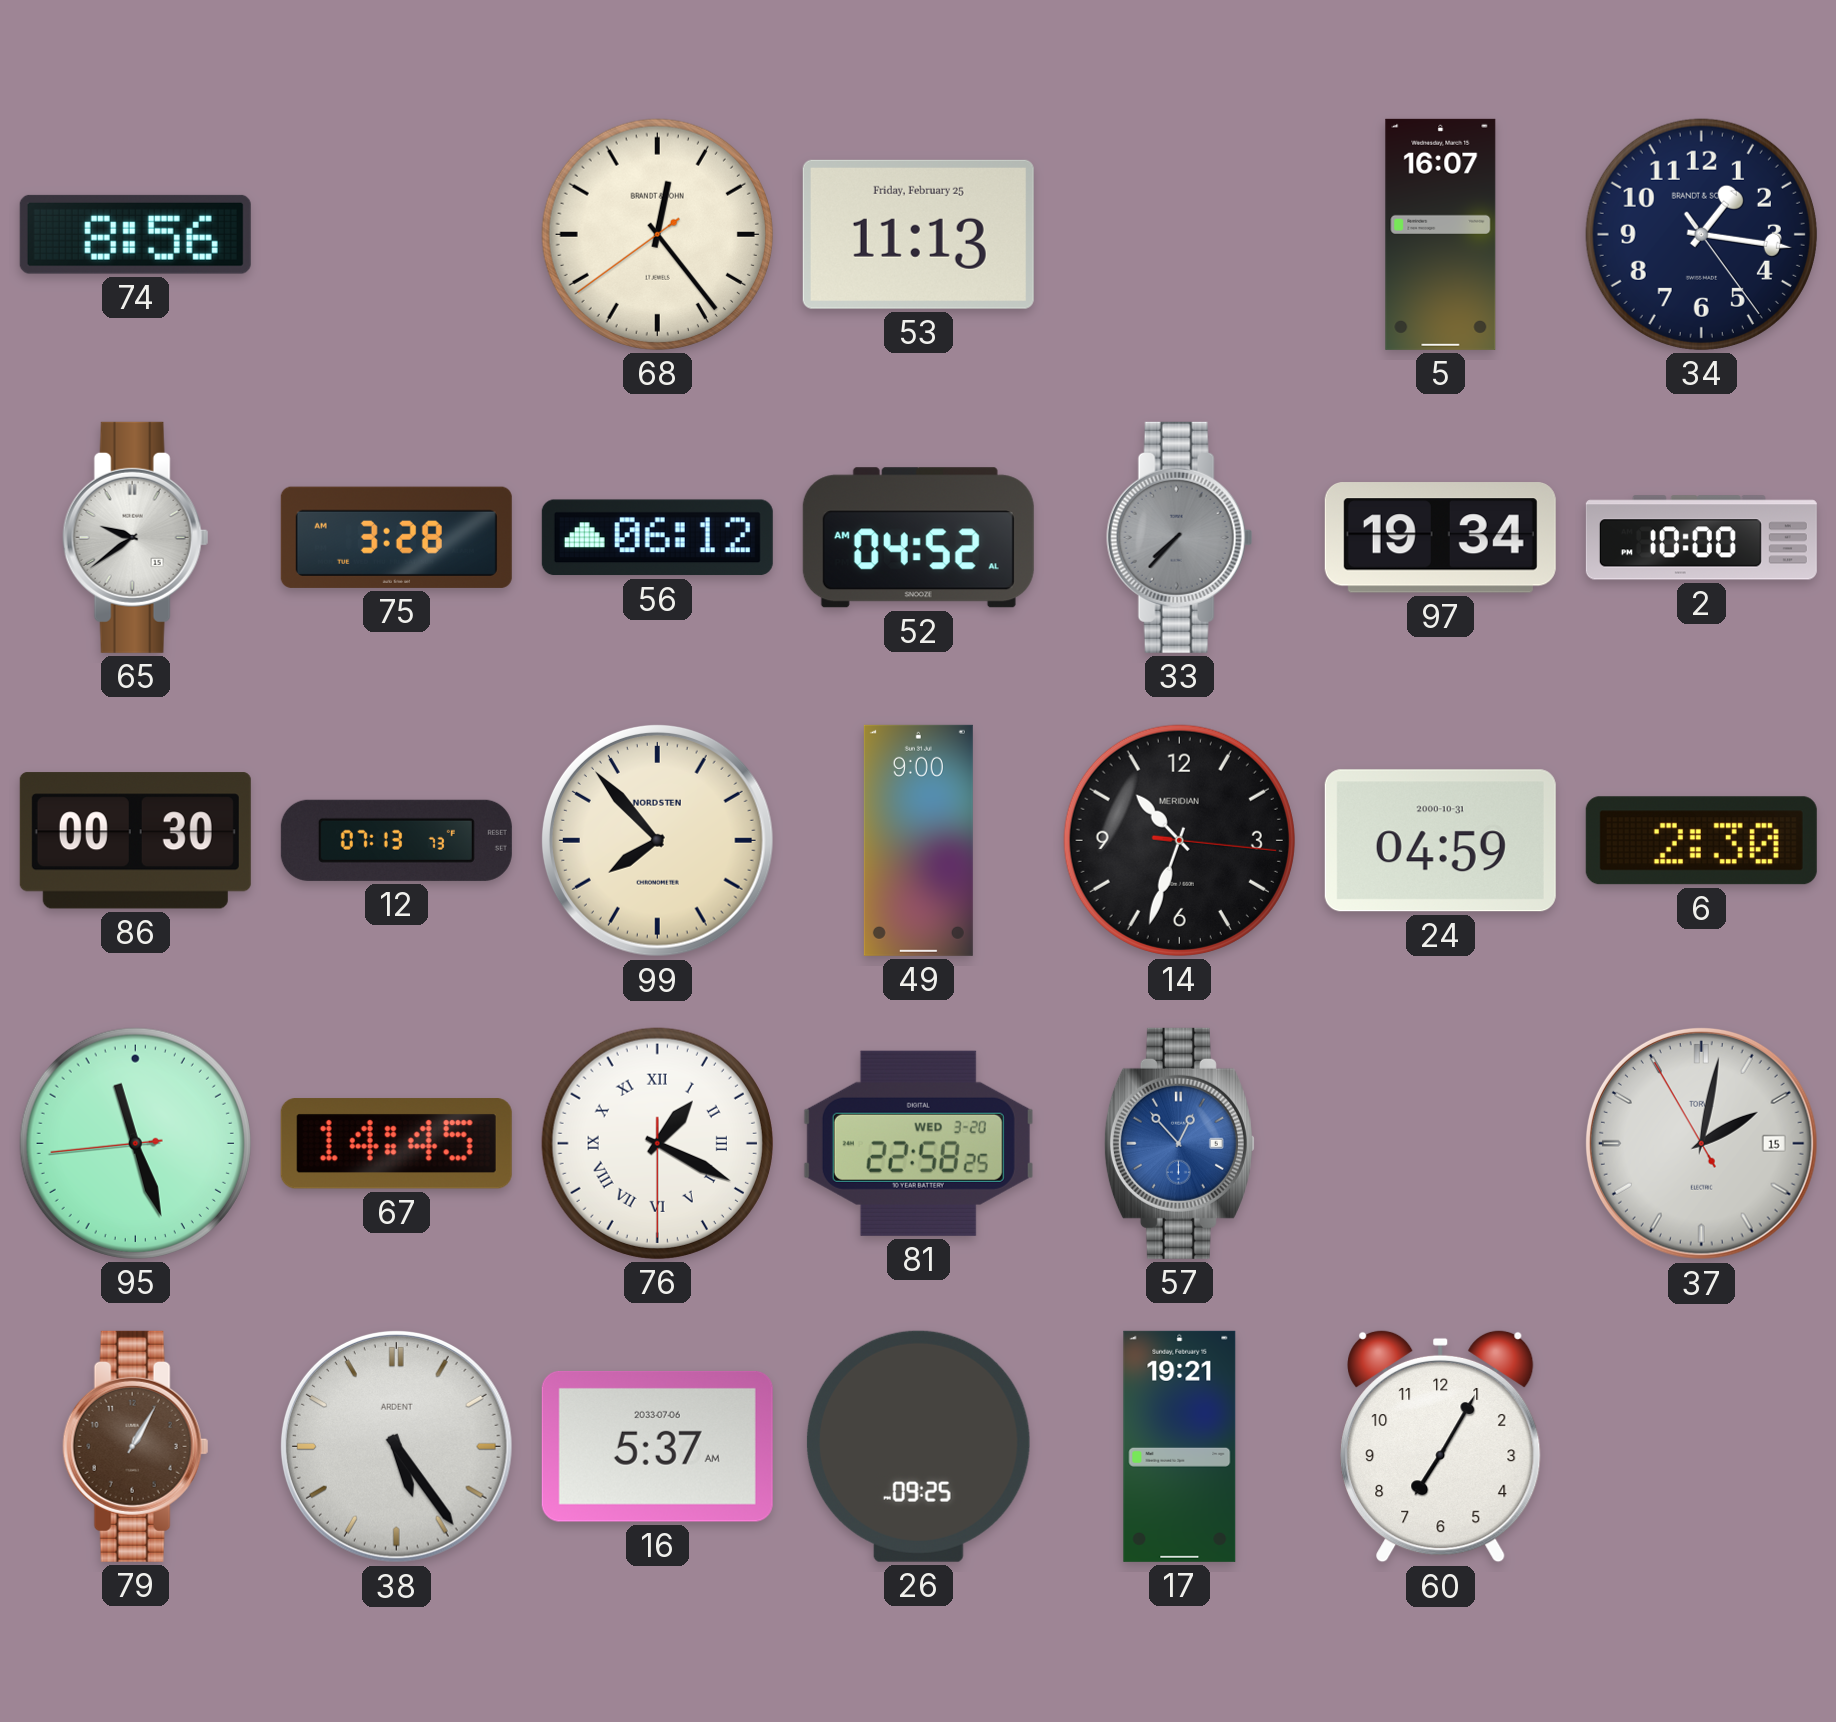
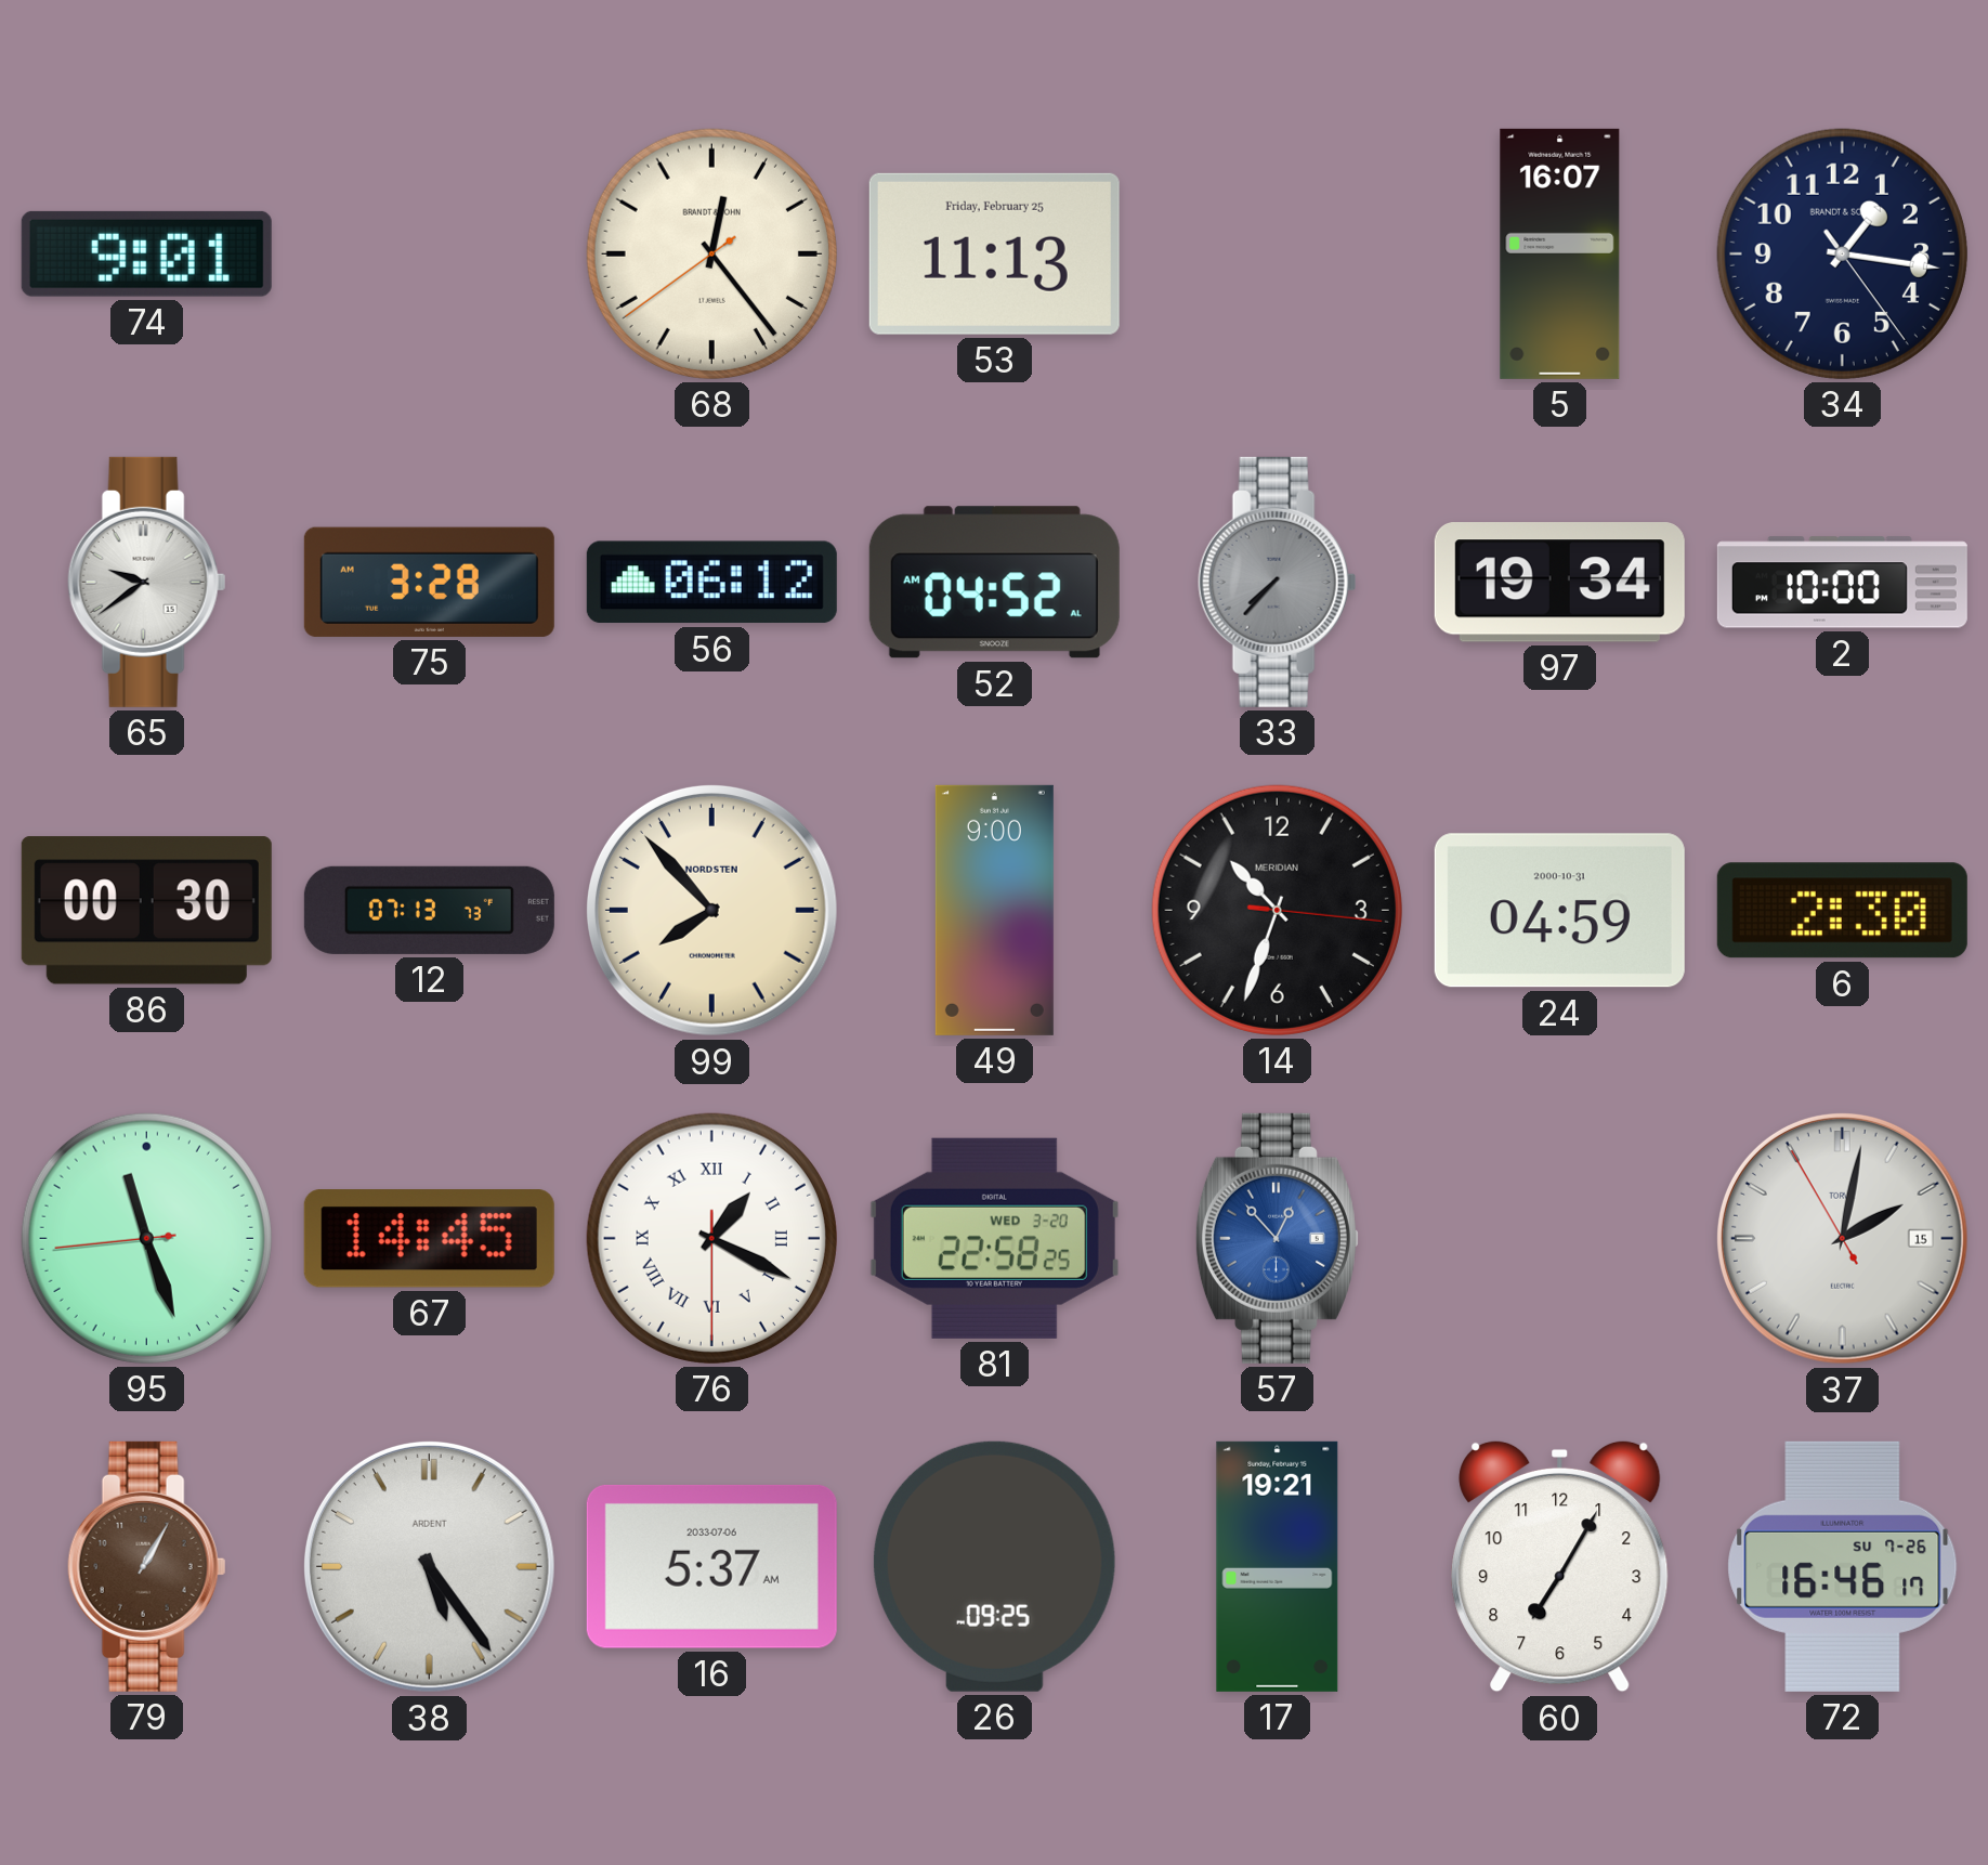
74: 8:56 -> 9:01 (146, 253)
72: none -> 16:46 (1843, 1566)
